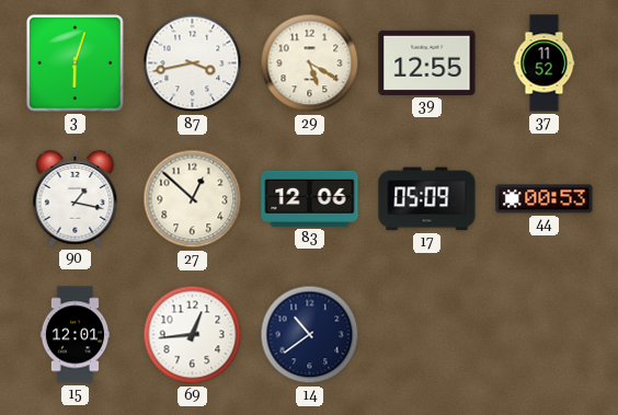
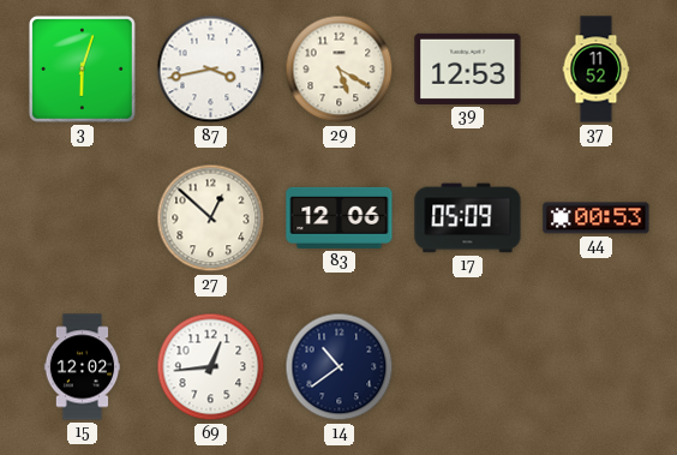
39: 12:55 -> 12:53 (468, 68)
90: 1:17 -> none (76, 199)
15: 12:01 -> 12:02 (83, 367)
